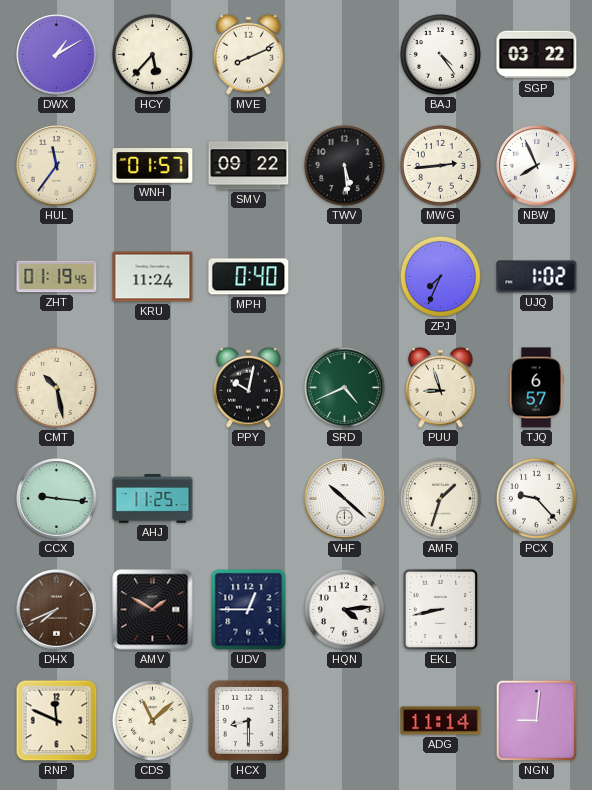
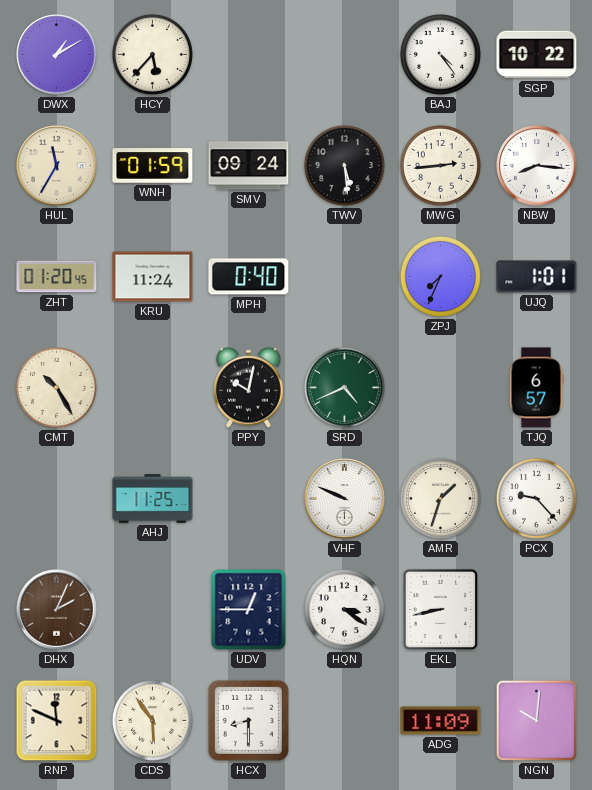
MVE: 8:11 -> none (249, 54)
SGP: 03:22 -> 10:22 (537, 55)
HUL: 11:36 -> 11:35 (57, 166)
WNH: 01:57 -> 01:59 (153, 166)
SMV: 09:22 -> 09:24 (249, 166)
NBW: 7:56 -> 8:16 (537, 166)
ZHT: 01:19 -> 01:20 (57, 277)
UJQ: 1:02 -> 1:01 (537, 277)
CMT: 10:28 -> 10:25 (56, 387)
PUU: 8:57 -> none (441, 387)
CCX: 9:16 -> none (57, 499)
VHF: 10:22 -> 9:49 (345, 499)
DHX: 7:41 -> 2:04 (57, 610)
AMV: 1:50 -> none (153, 610)
HQN: 4:14 -> 3:21 (344, 609)
CDS: 11:08 -> 5:54 (152, 720)
ADG: 11:14 -> 11:09 (441, 721)
NGN: 9:01 -> 10:01 (537, 721)
